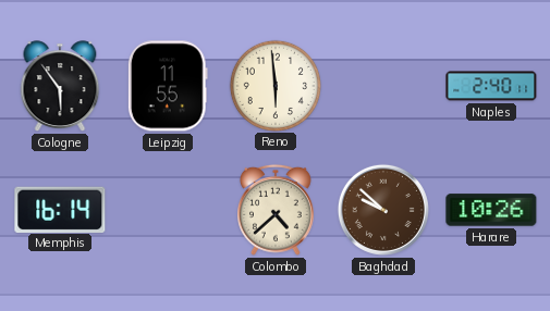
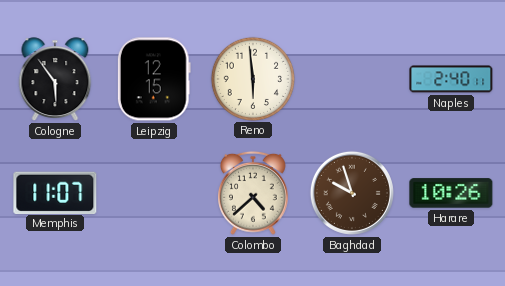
Leipzig: 11:55 -> 12:15 (154, 79)
Memphis: 16:14 -> 11:07 (55, 192)
Baghdad: 9:52 -> 9:57 (352, 193)
